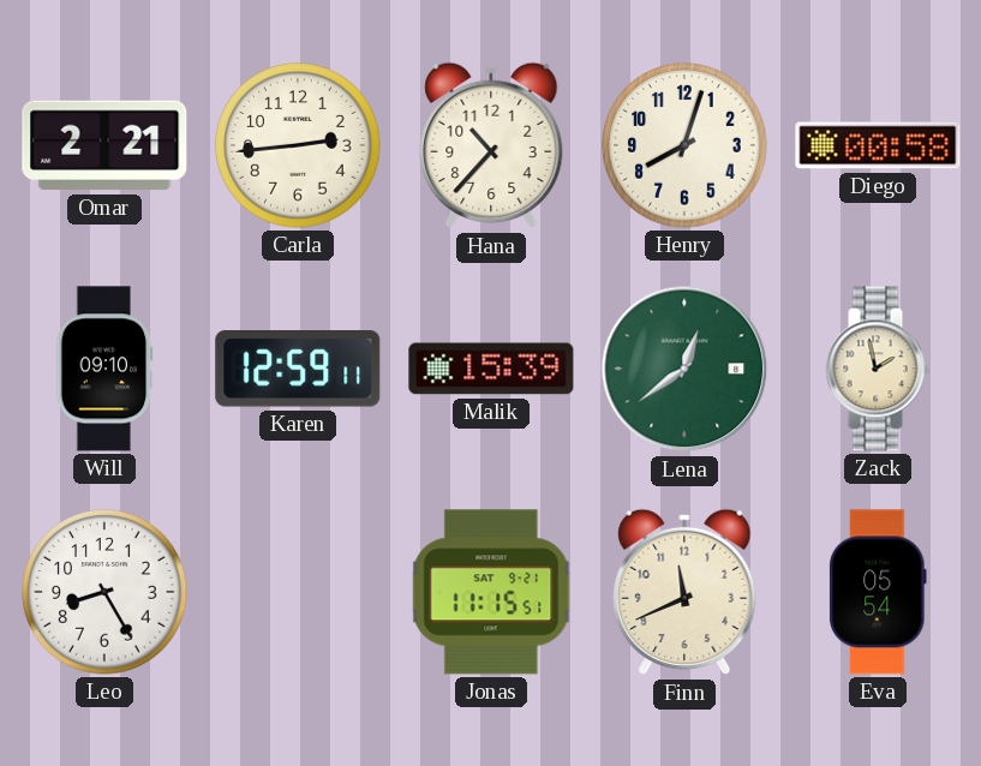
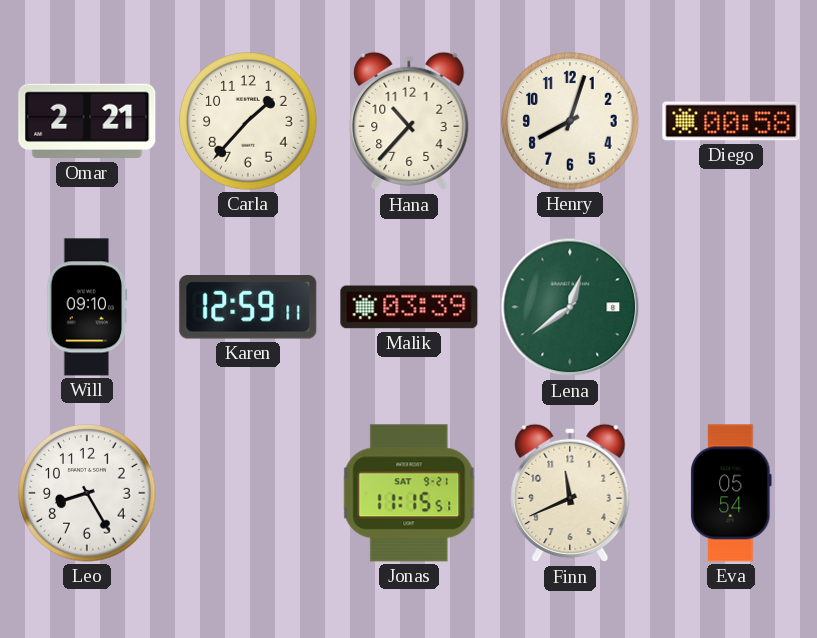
Carla: 2:44 -> 1:37 (248, 121)
Malik: 15:39 -> 03:39 (409, 307)
Zack: 1:58 -> none (878, 369)
